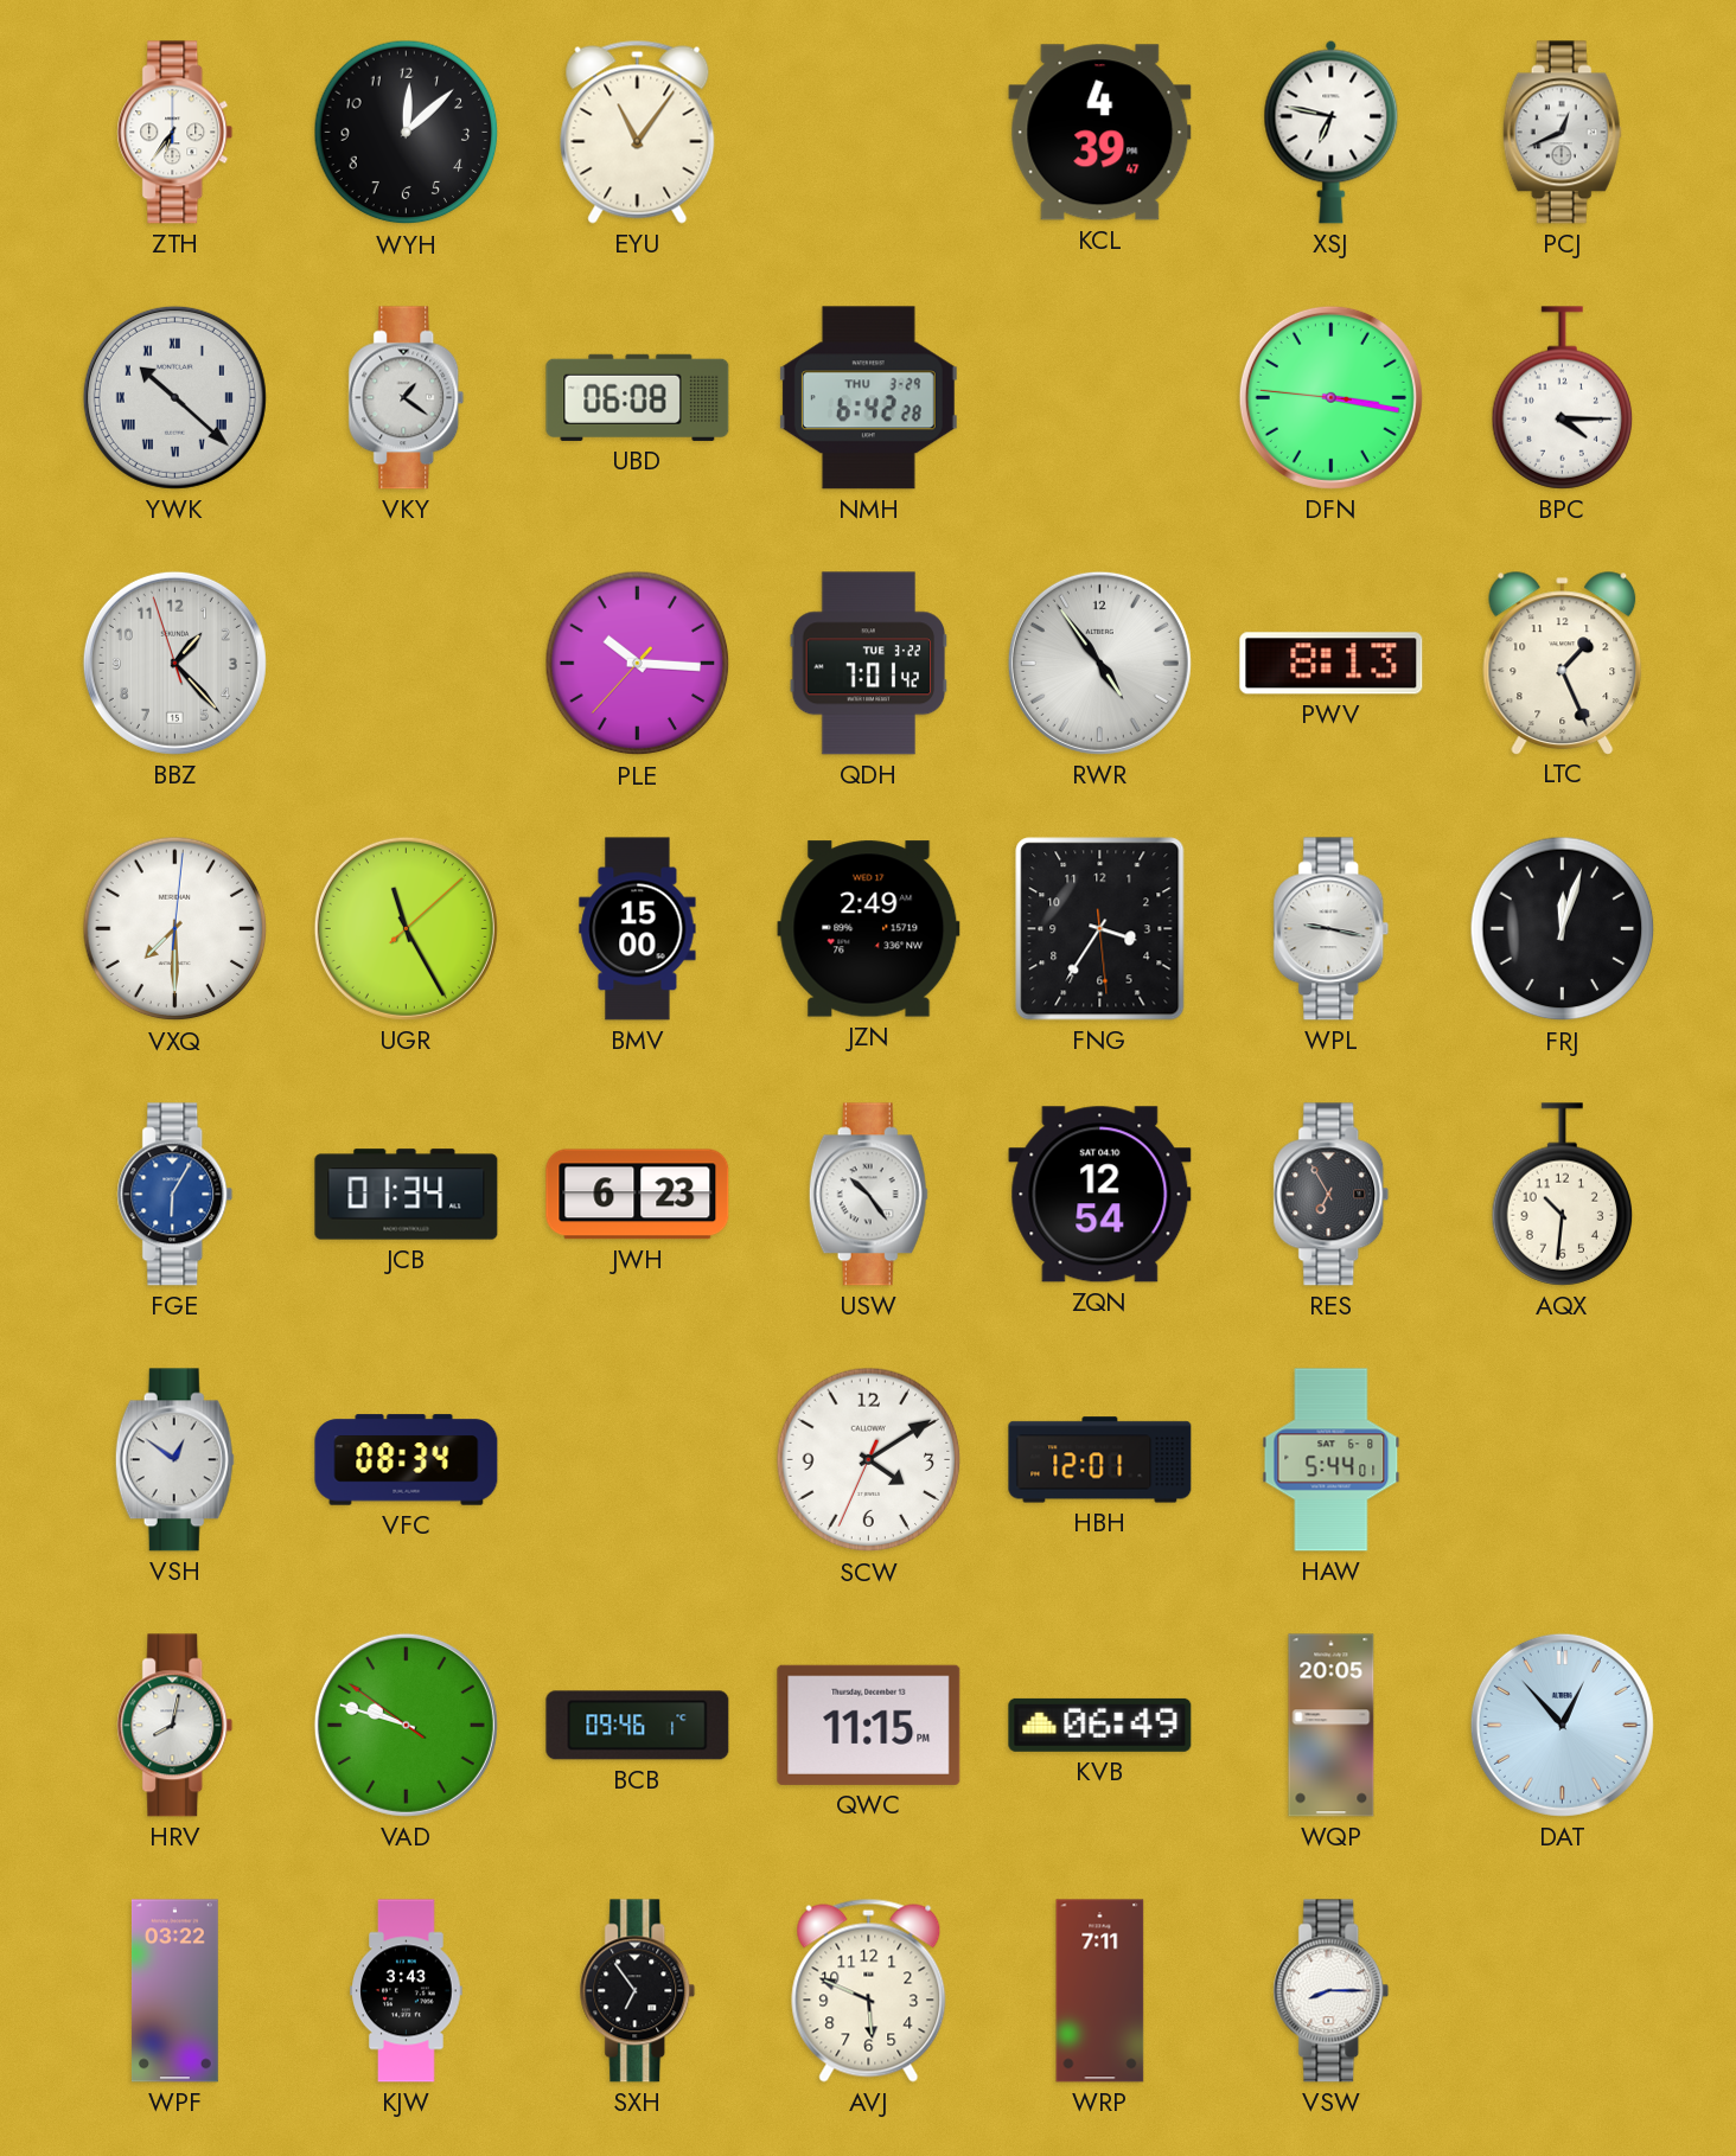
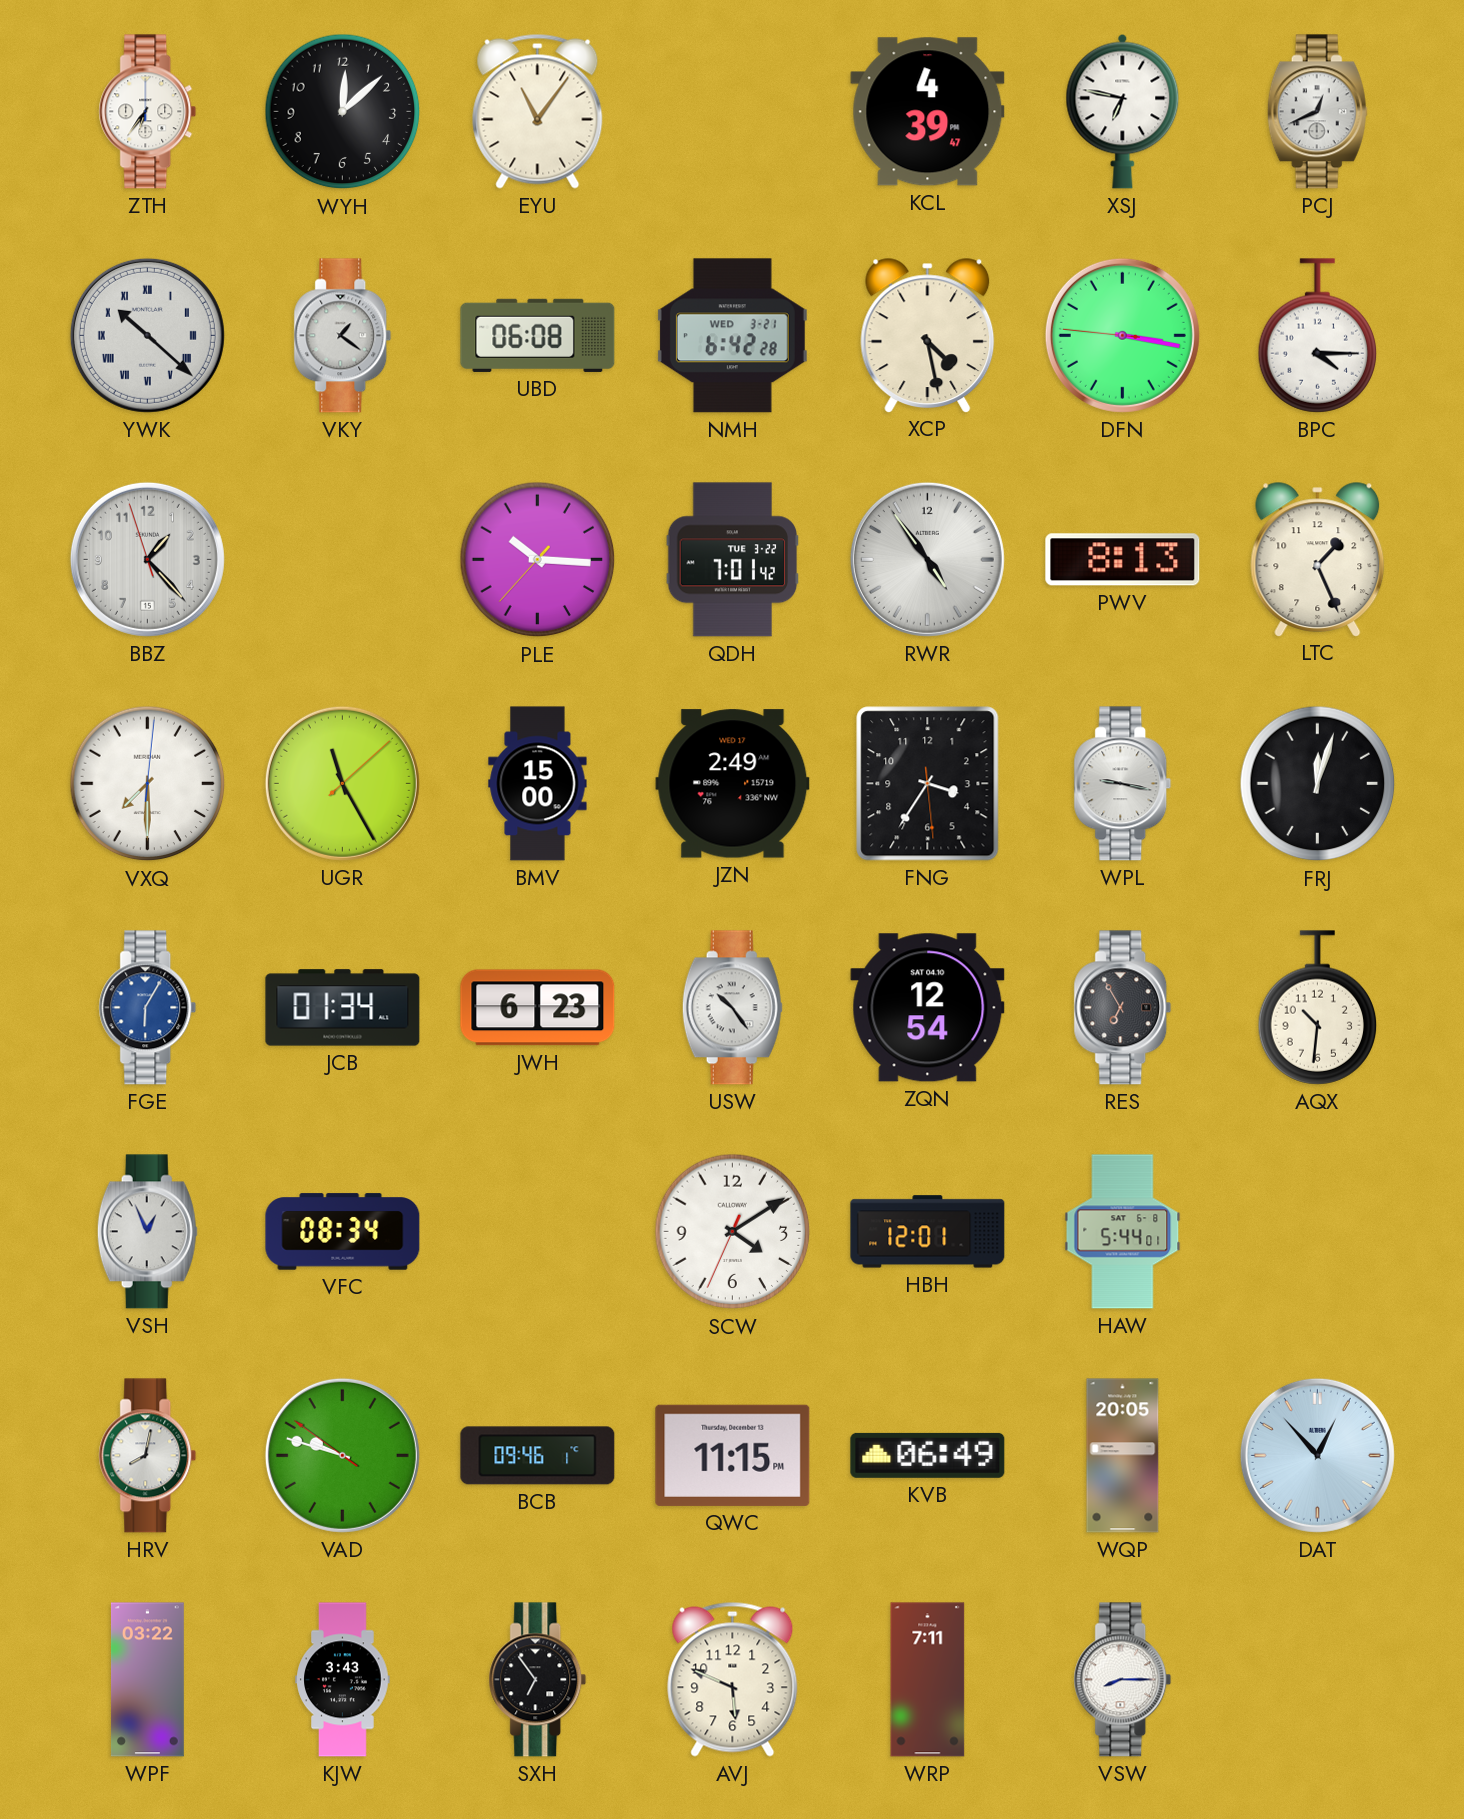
NMH date: THU 3-29 -> WED 3-21 (732, 336)
XCP: none -> 4:28 (928, 335)
VSH: 12:51 -> 12:56 (147, 1232)
